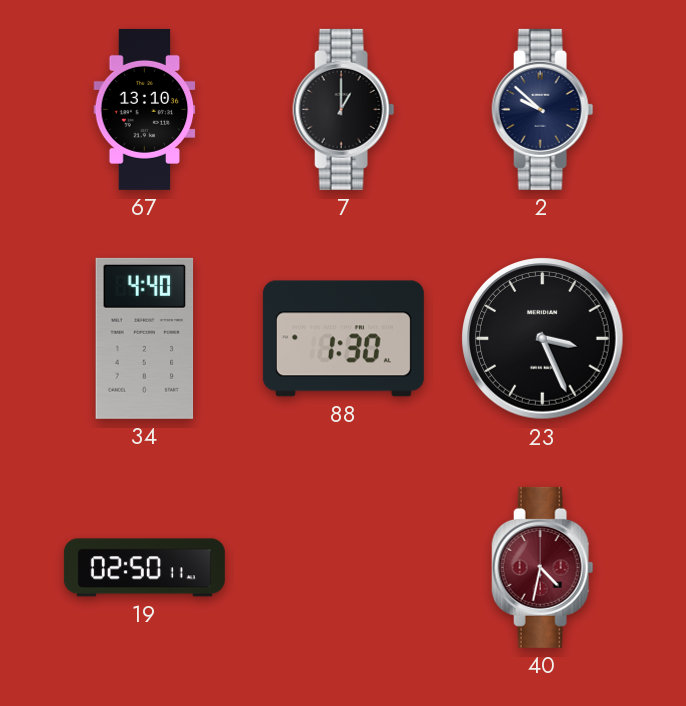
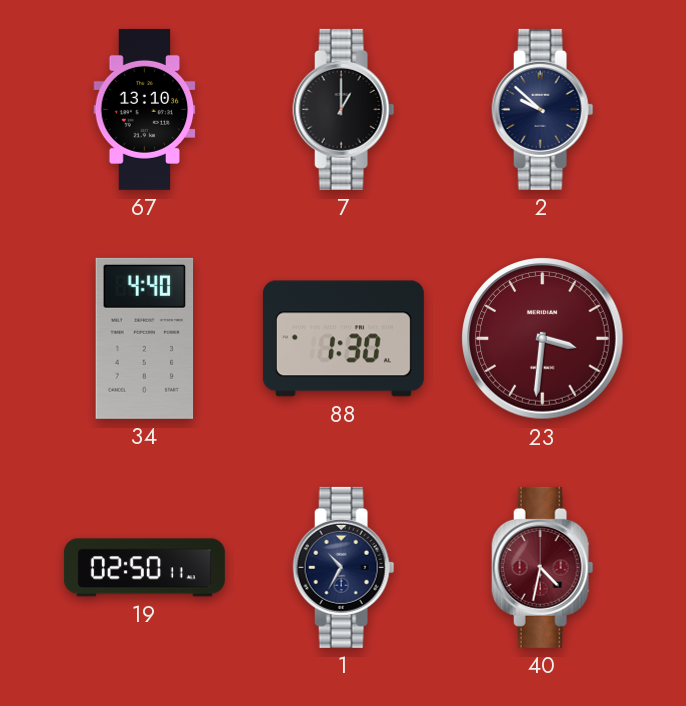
23: 3:26 -> 3:31 (543, 339)
23 dial: black -> burgundy (543, 339)
1: none -> 10:35 (344, 567)
